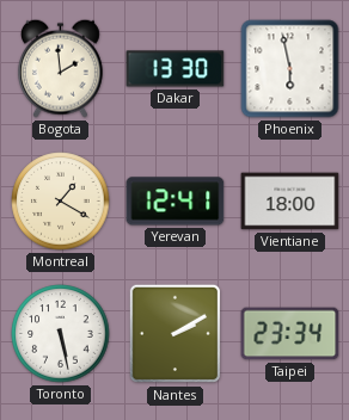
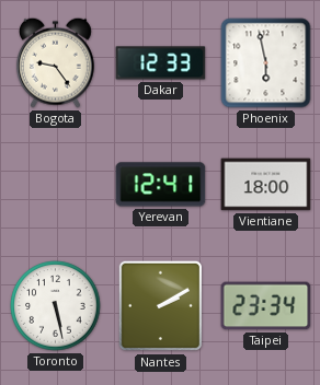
Bogota: 1:59 -> 9:24 (55, 62)
Dakar: 13:30 -> 12:33 (161, 63)
Montreal: 1:20 -> none (61, 202)
